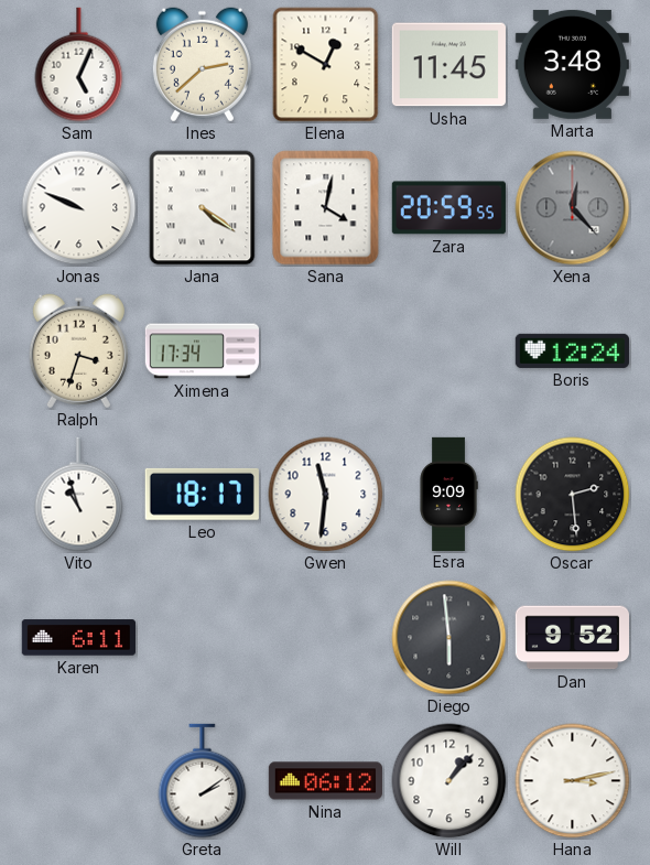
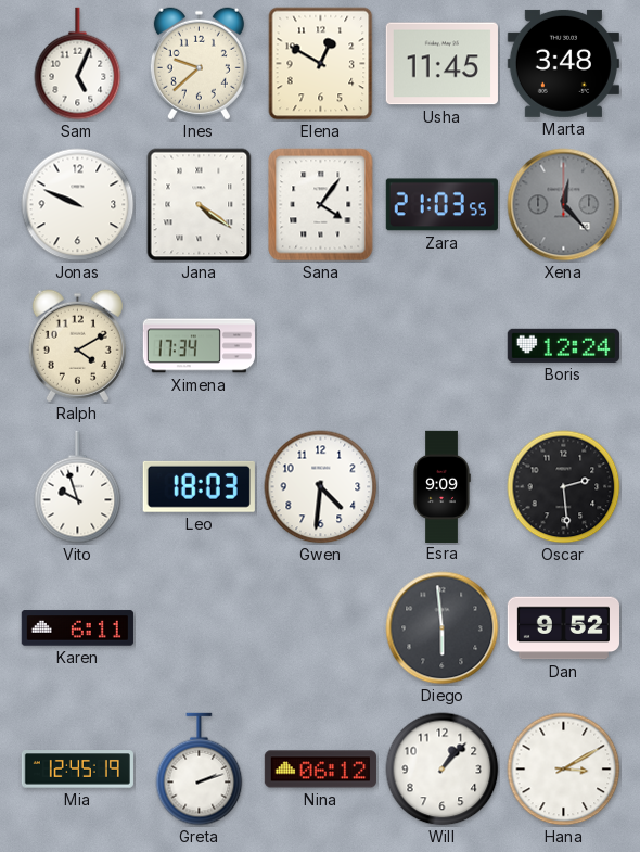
Ines: 2:38 -> 9:38 (199, 64)
Sana: 4:02 -> 4:06 (321, 205)
Zara: 20:59 -> 21:03 (441, 205)
Ralph: 3:33 -> 4:10 (77, 346)
Vito: 10:57 -> 9:57 (78, 487)
Leo: 18:17 -> 18:03 (199, 486)
Gwen: 11:31 -> 4:31 (321, 487)
Mia: none -> 12:45 (77, 770)
Greta: 2:09 -> 2:12 (200, 770)
Hana: 3:13 -> 3:10 (564, 770)
